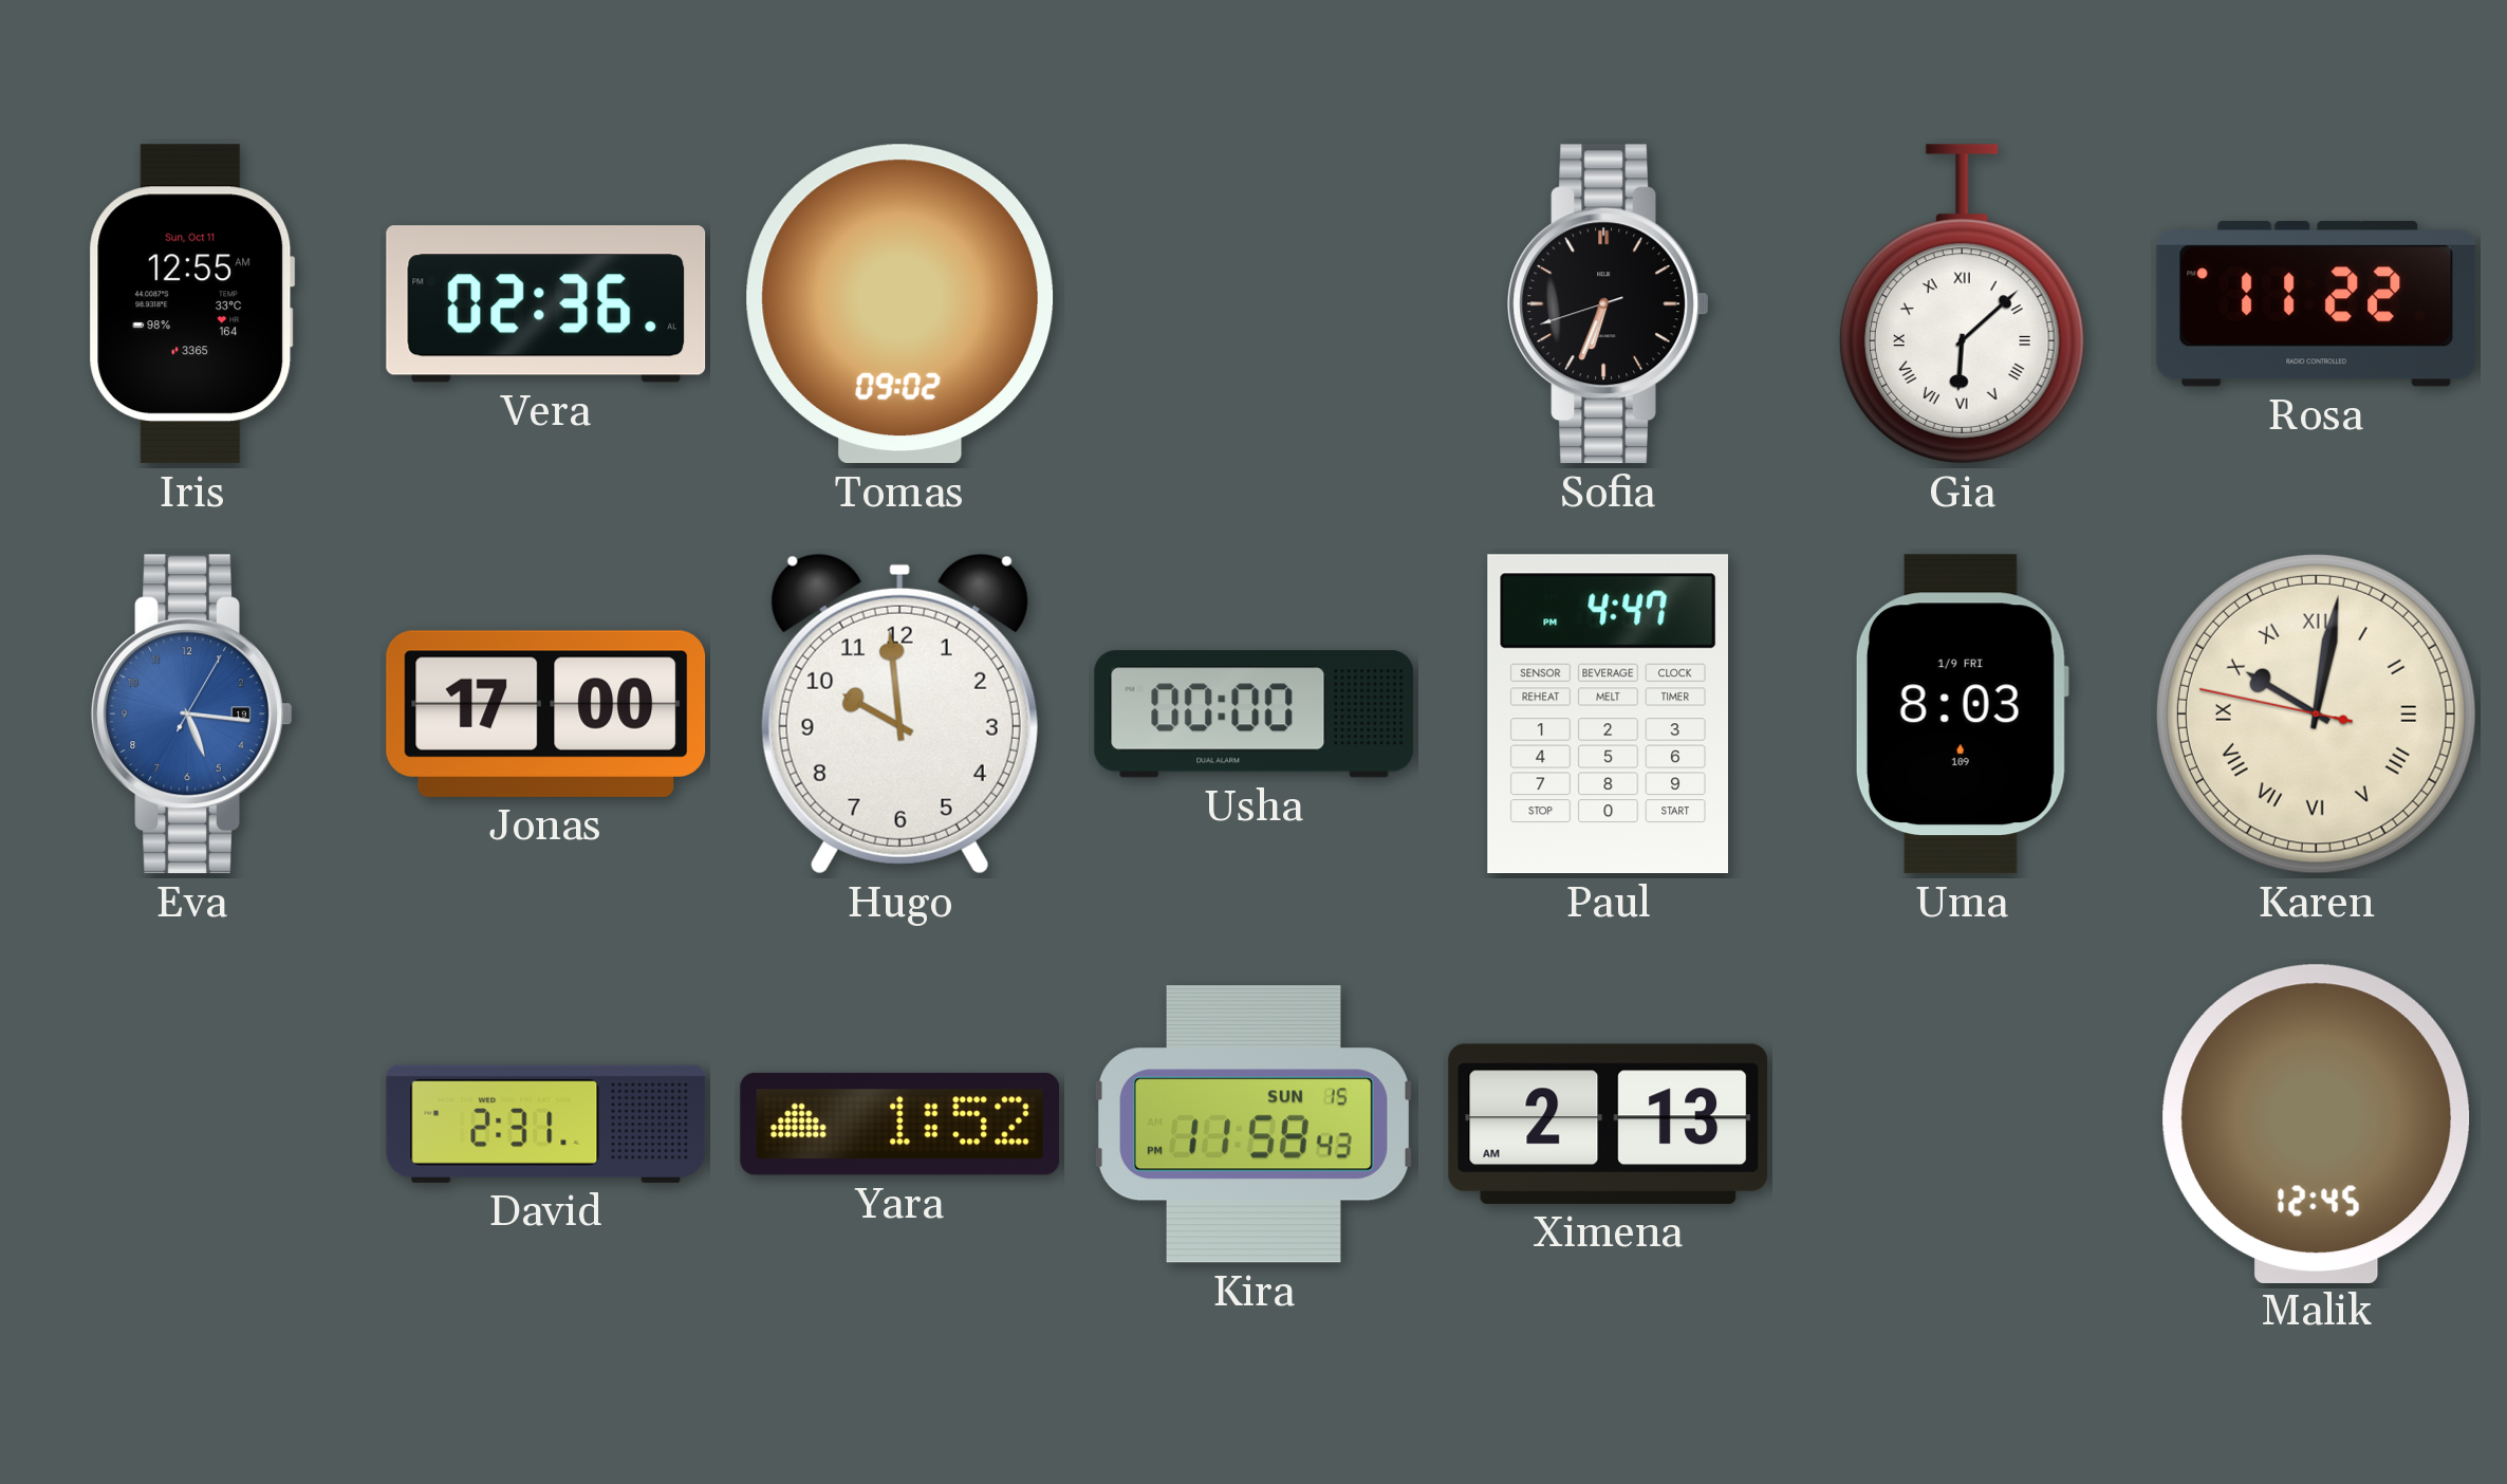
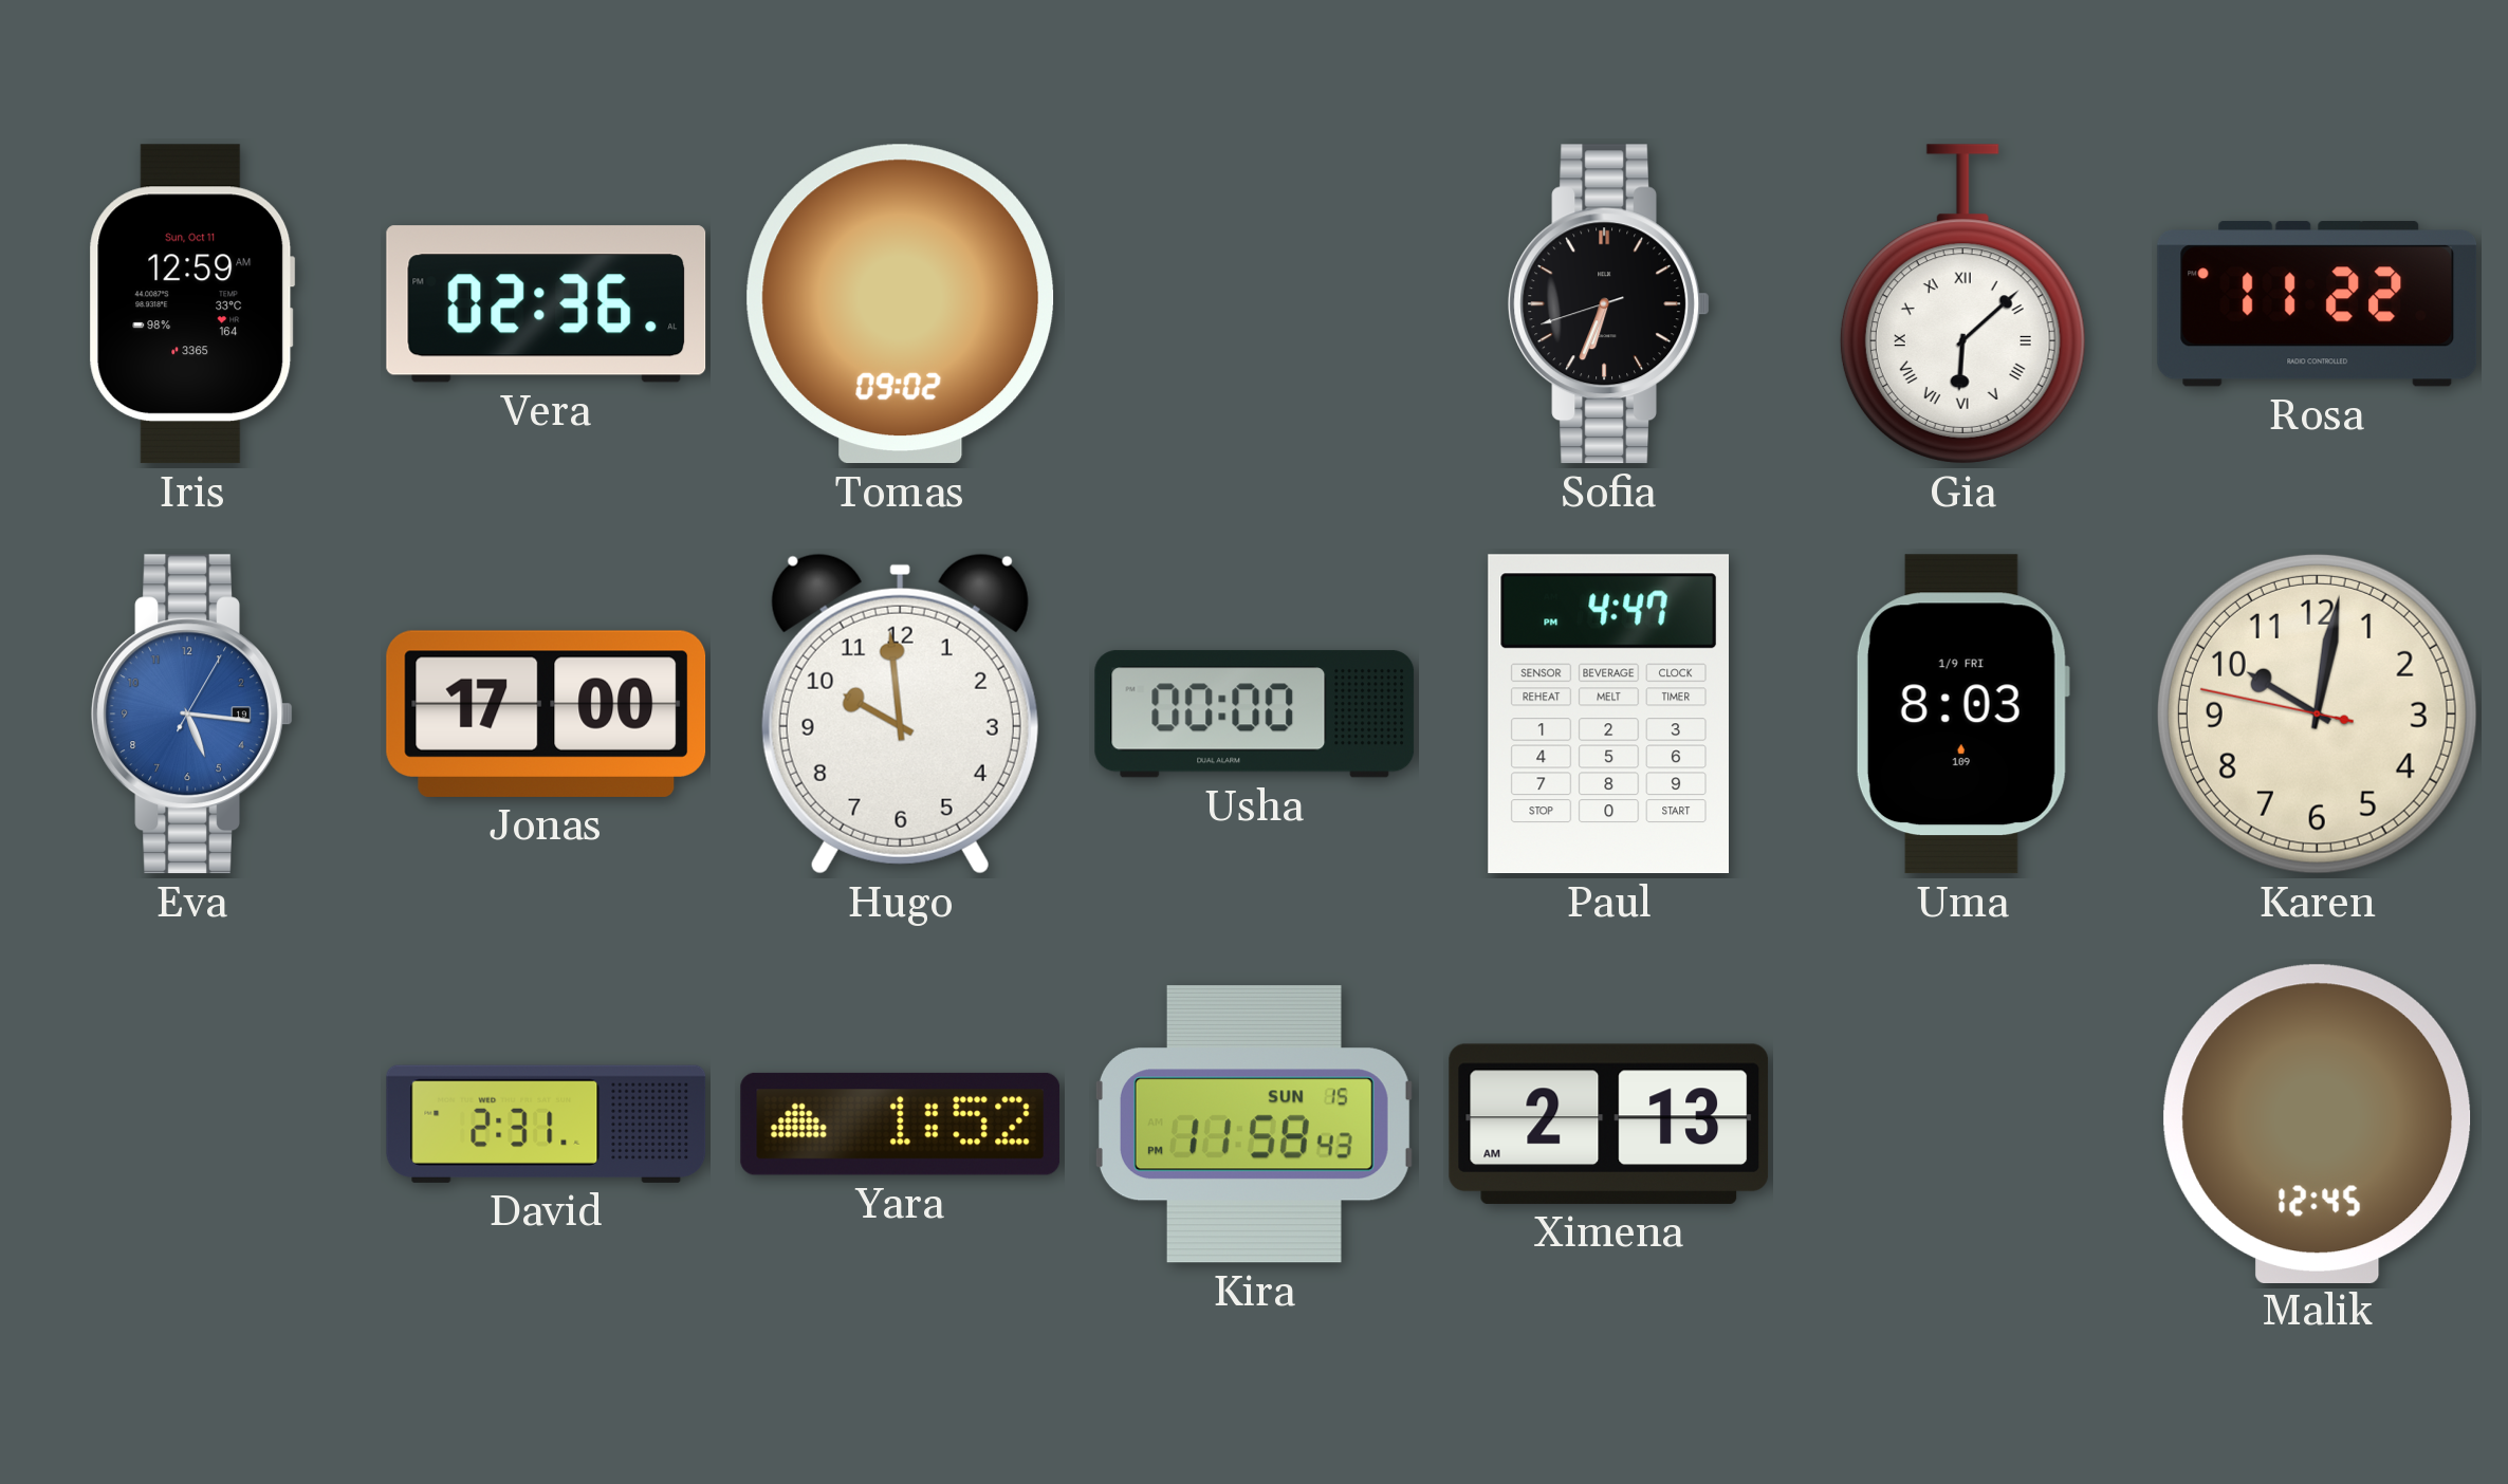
Iris: 12:55 -> 12:59 (192, 304)
Karen numerals: Roman -> Arabic (2317, 713)
